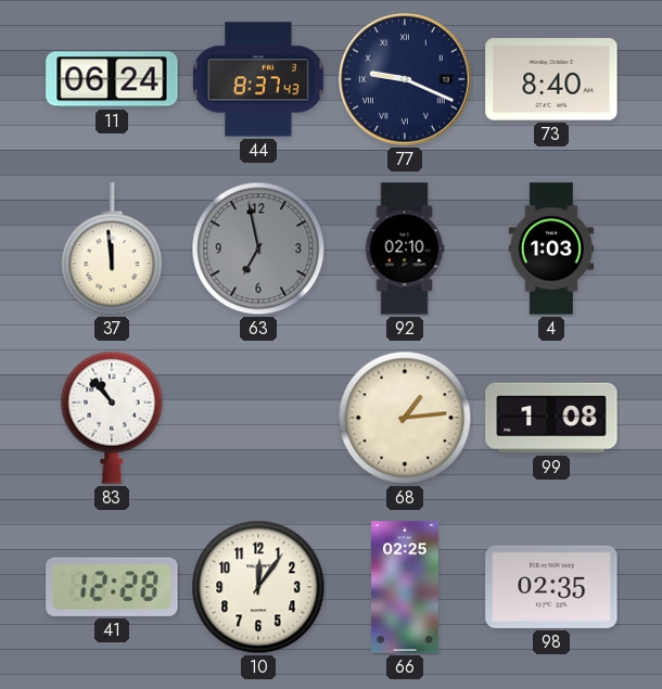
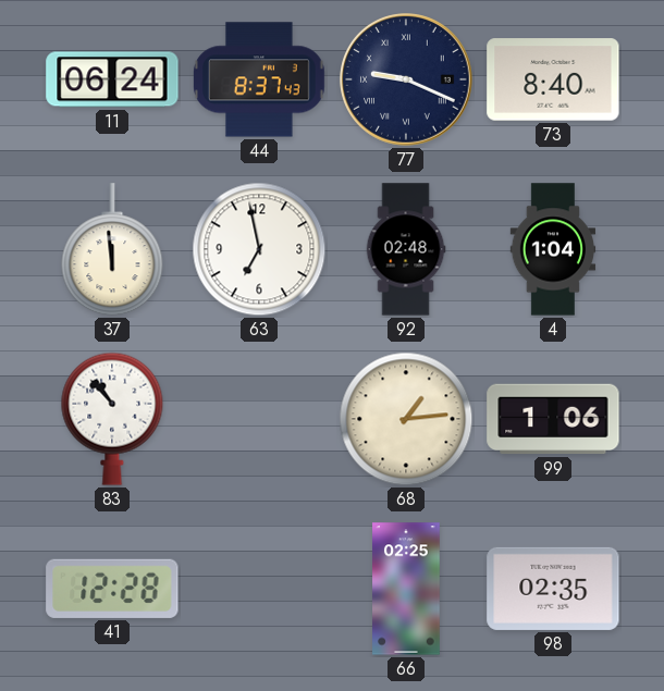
63 dial: grey -> white (259, 249)
92: 02:10 -> 02:48 (406, 249)
4: 1:03 -> 1:04 (553, 249)
99: 1:08 -> 1:06 (553, 419)
10: 12:06 -> none (258, 587)
